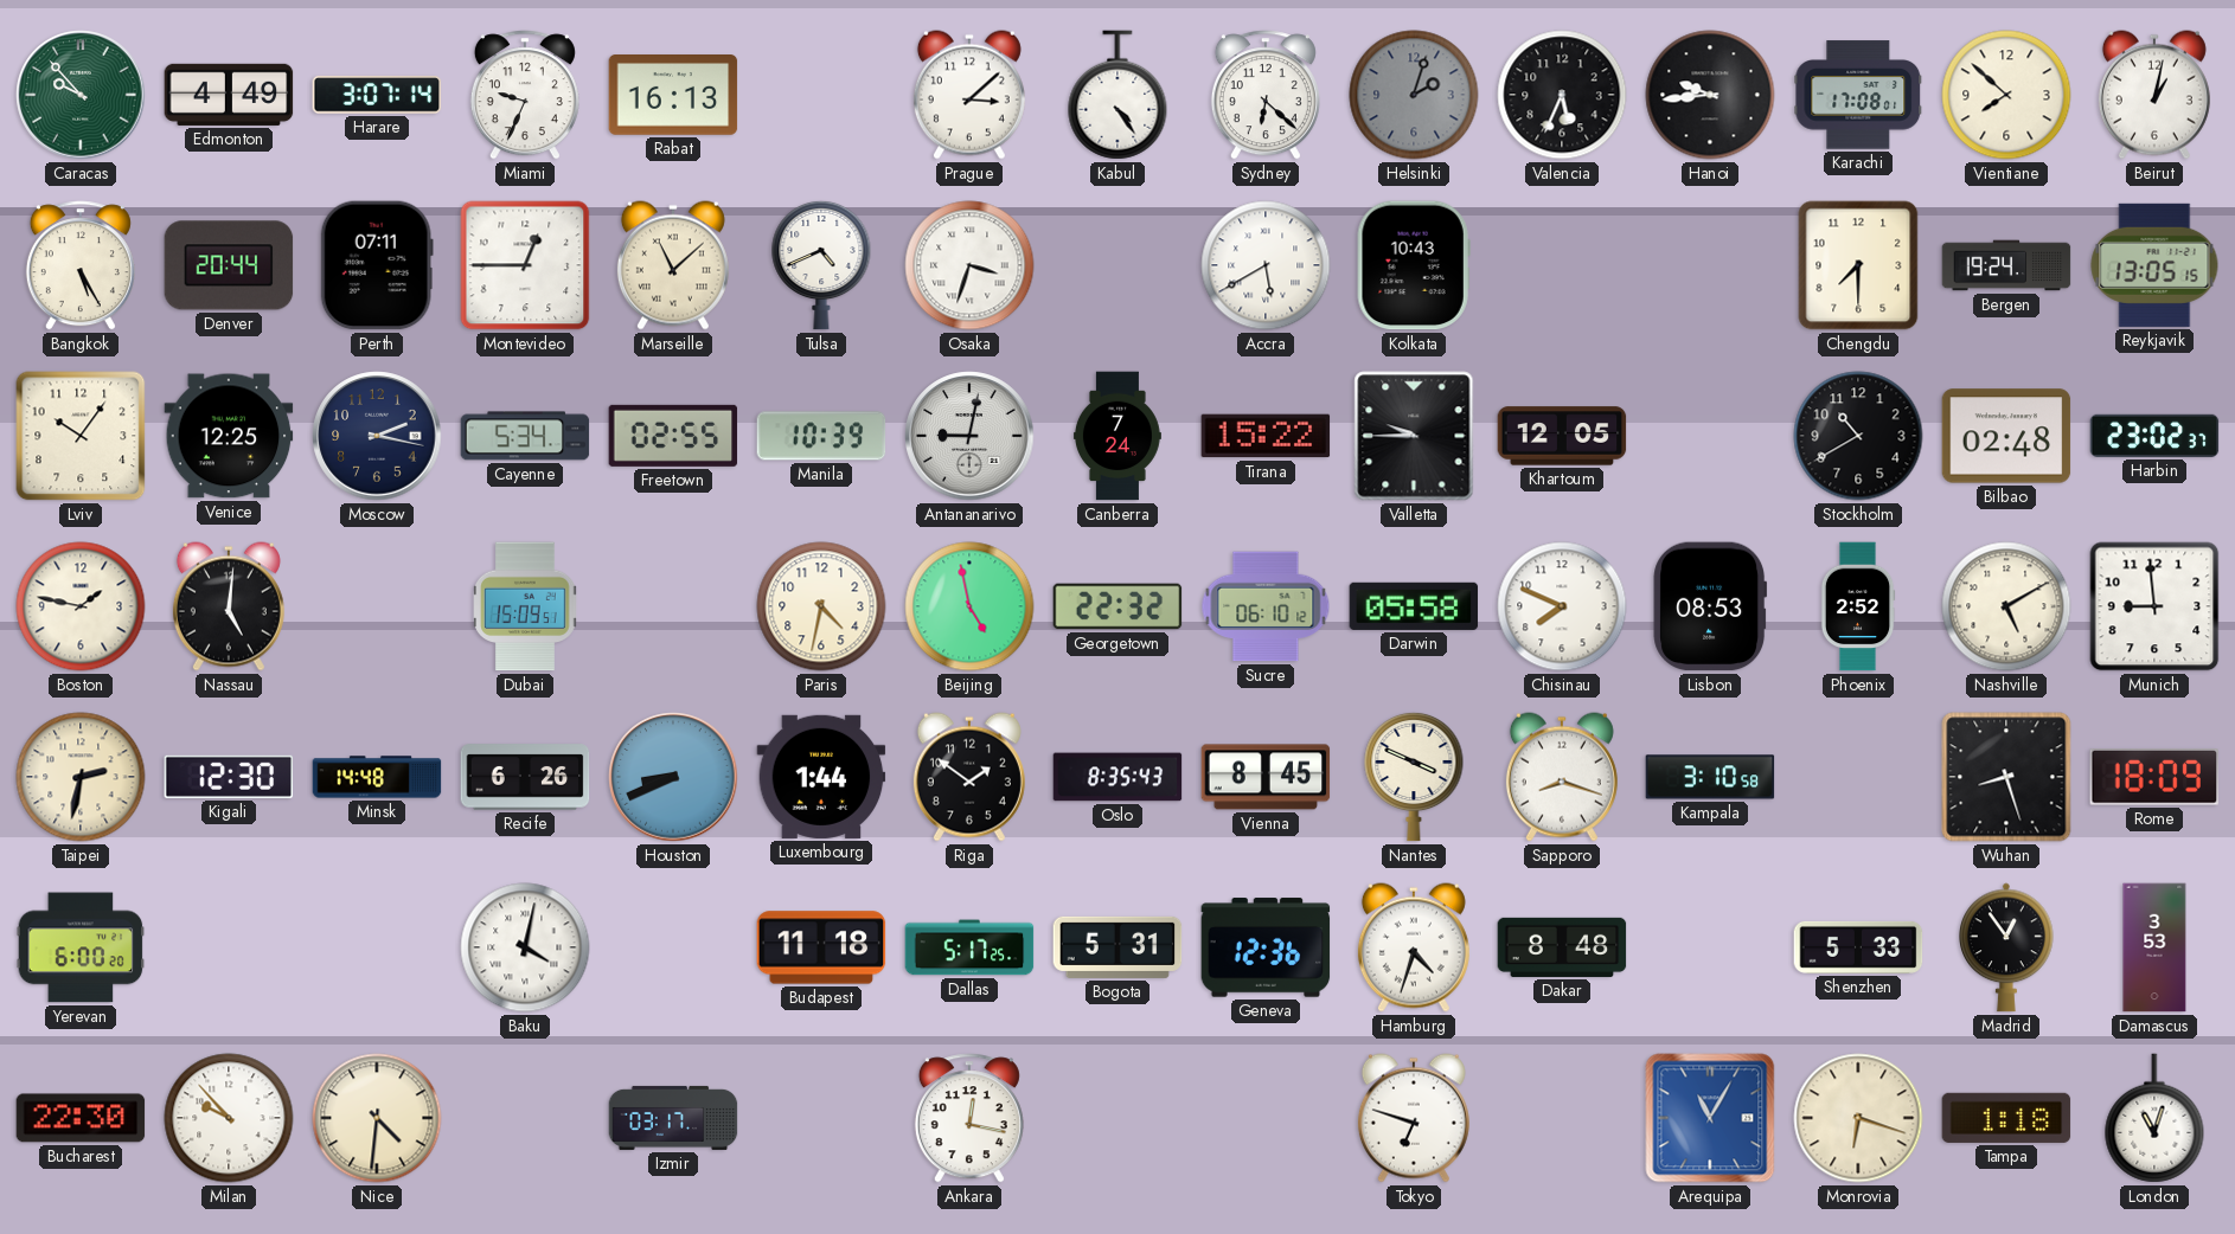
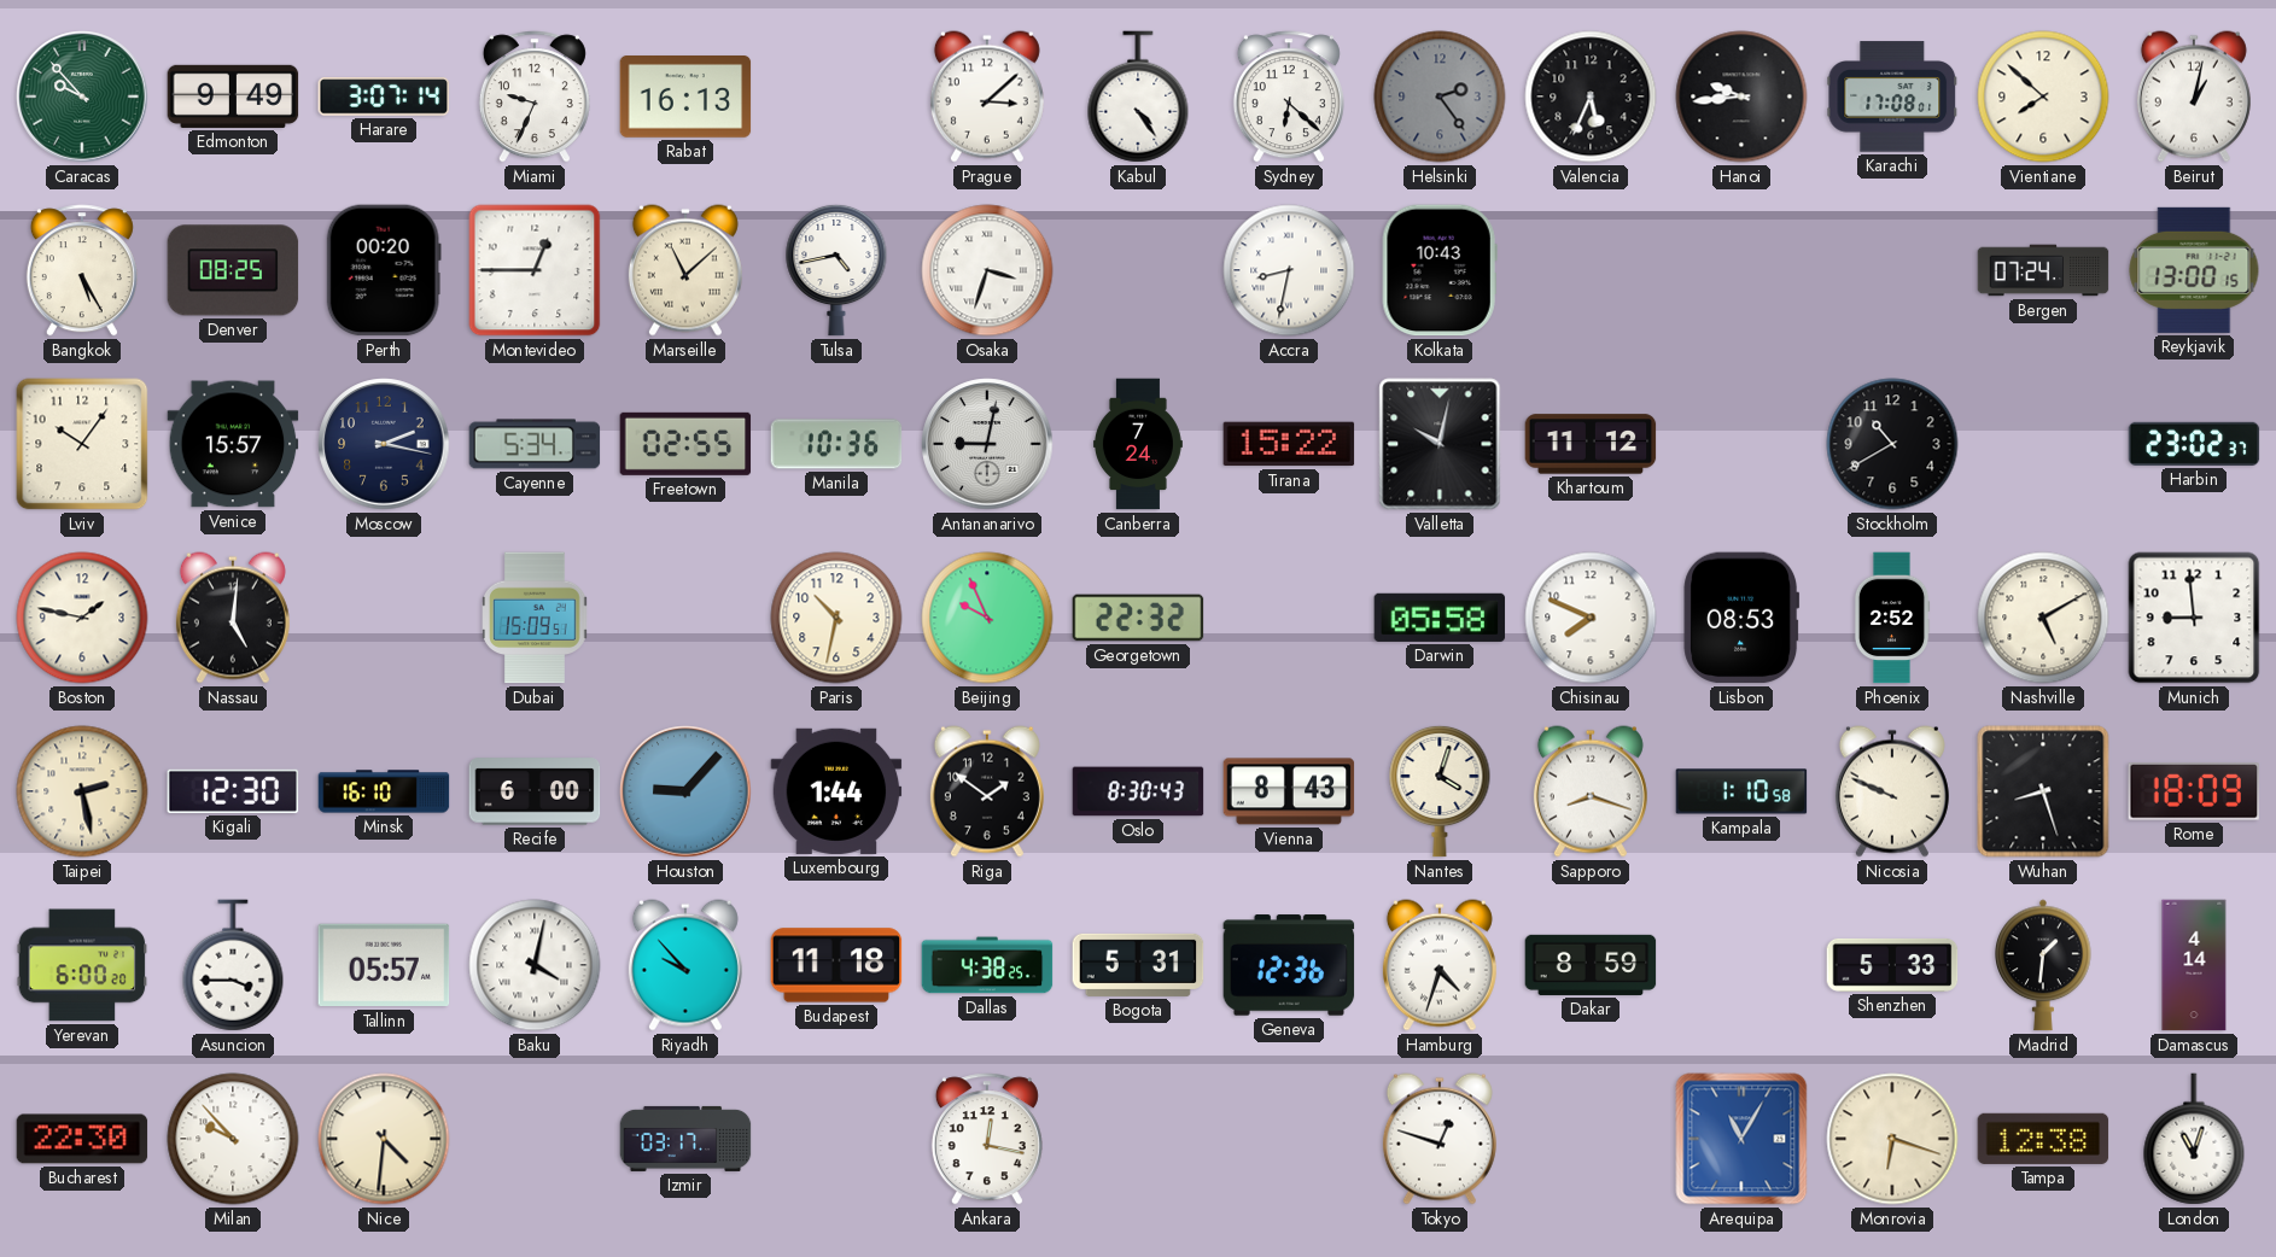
Edmonton: 4:49 -> 9:49 (233, 97)
Helsinki: 2:03 -> 2:24 (1440, 97)
Denver: 20:44 -> 08:25 (233, 270)
Perth: 07:11 -> 00:20 (384, 270)
Tulsa: 4:41 -> 4:43 (836, 270)
Accra: 5:40 -> 8:32 (1289, 270)
Chengdu: 7:30 -> none (1858, 265)
Bergen: 19:24 -> 07:24 (2043, 270)
Reykjavik: 13:05 -> 13:00 (2194, 270)
Venice: 12:25 -> 15:57 (233, 444)
Manila: 10:39 -> 10:36 (836, 444)
Valletta: 9:45 -> 10:02 (1440, 444)
Khartoum: 12:05 -> 11:12 (1591, 444)
Bilbao: 02:48 -> none (2006, 436)
Paris: 4:32 -> 10:32 (836, 618)
Beijing: 4:58 -> 9:56 (987, 618)
Sucre: 06:10 -> none (1266, 606)
Taipei: 2:32 -> 2:28 (82, 791)
Minsk: 14:48 -> 16:10 (384, 791)
Recife: 6:26 -> 6:00 (535, 791)
Houston: 8:41 -> 9:07 (685, 791)
Oslo: 8:35 -> 8:30 (1138, 791)
Vienna: 8:45 -> 8:43 (1289, 791)
Nantes: 3:49 -> 4:03 (1440, 791)
Kampala: 3:10 -> 1:10 (1741, 791)
Nicosia: none -> 9:49 (1892, 791)
Asuncion: none -> 3:45 (233, 965)
Tallinn: none -> 05:57 (384, 965)
Riyadh: none -> 9:53 (685, 965)
Dallas: 5:17 -> 4:38 (987, 965)
Dakar: 8:48 -> 8:59 (1591, 965)
Madrid: 12:54 -> 1:31 (2044, 965)
Damascus: 3:53 -> 4:14 (2194, 965)
Tokyo: 6:48 -> 12:48 (1440, 1139)
Tampa: 1:18 -> 12:38 (2043, 1139)
